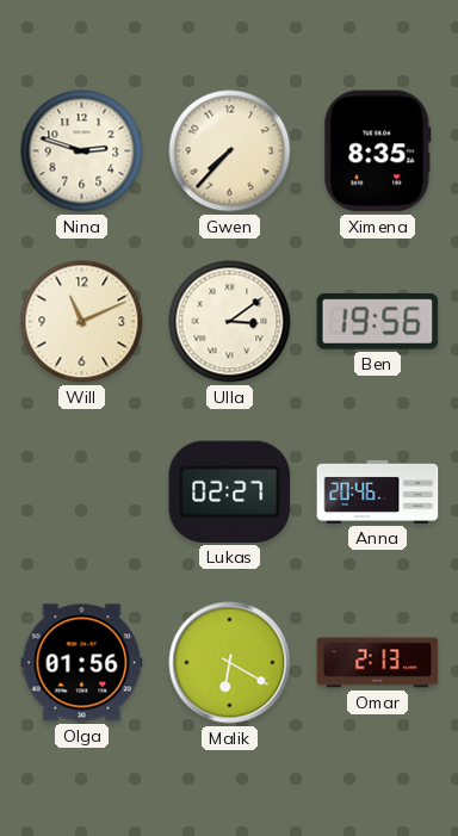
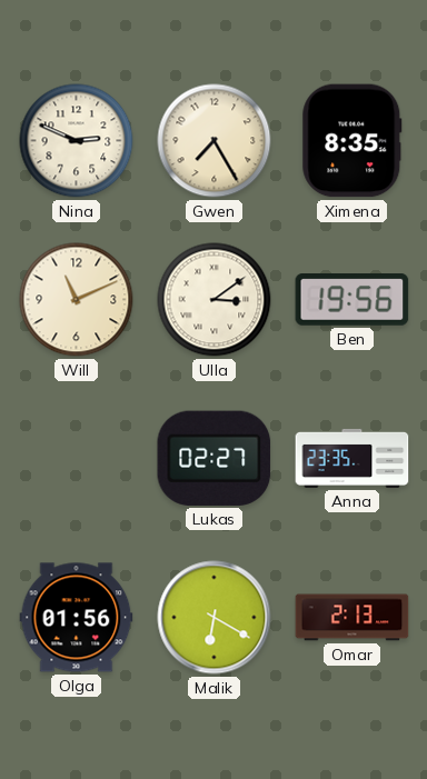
Nina: 2:48 -> 2:49 (77, 141)
Gwen: 7:37 -> 7:25 (215, 141)
Anna: 20:46 -> 23:35 (352, 458)
